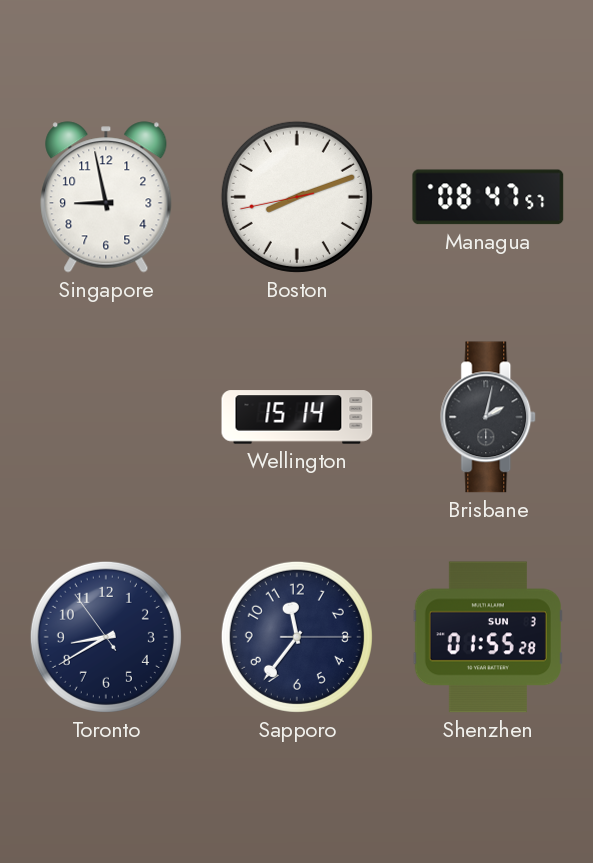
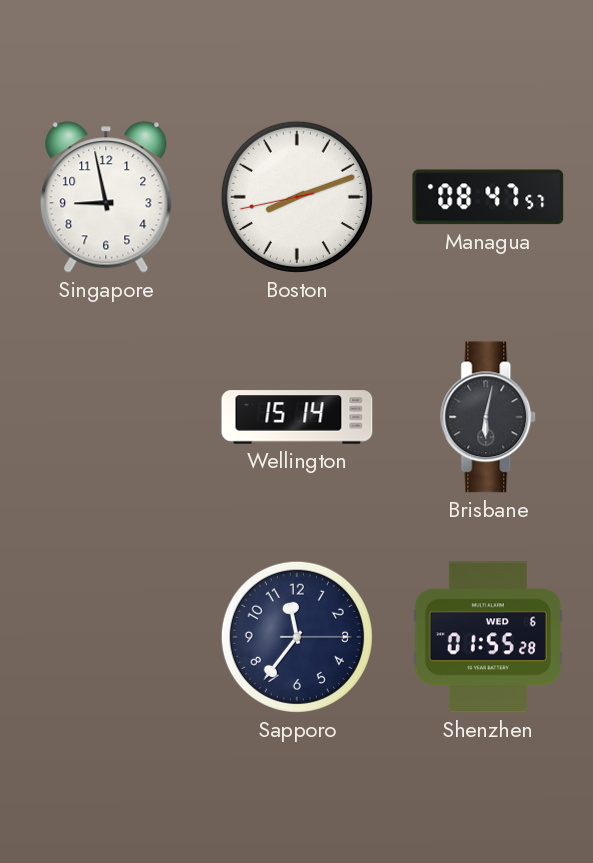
Brisbane: 2:02 -> 6:02 (489, 417)
Toronto: 8:39 -> none (106, 637)
Shenzhen date: SUN 3 -> WED 6 (488, 637)
